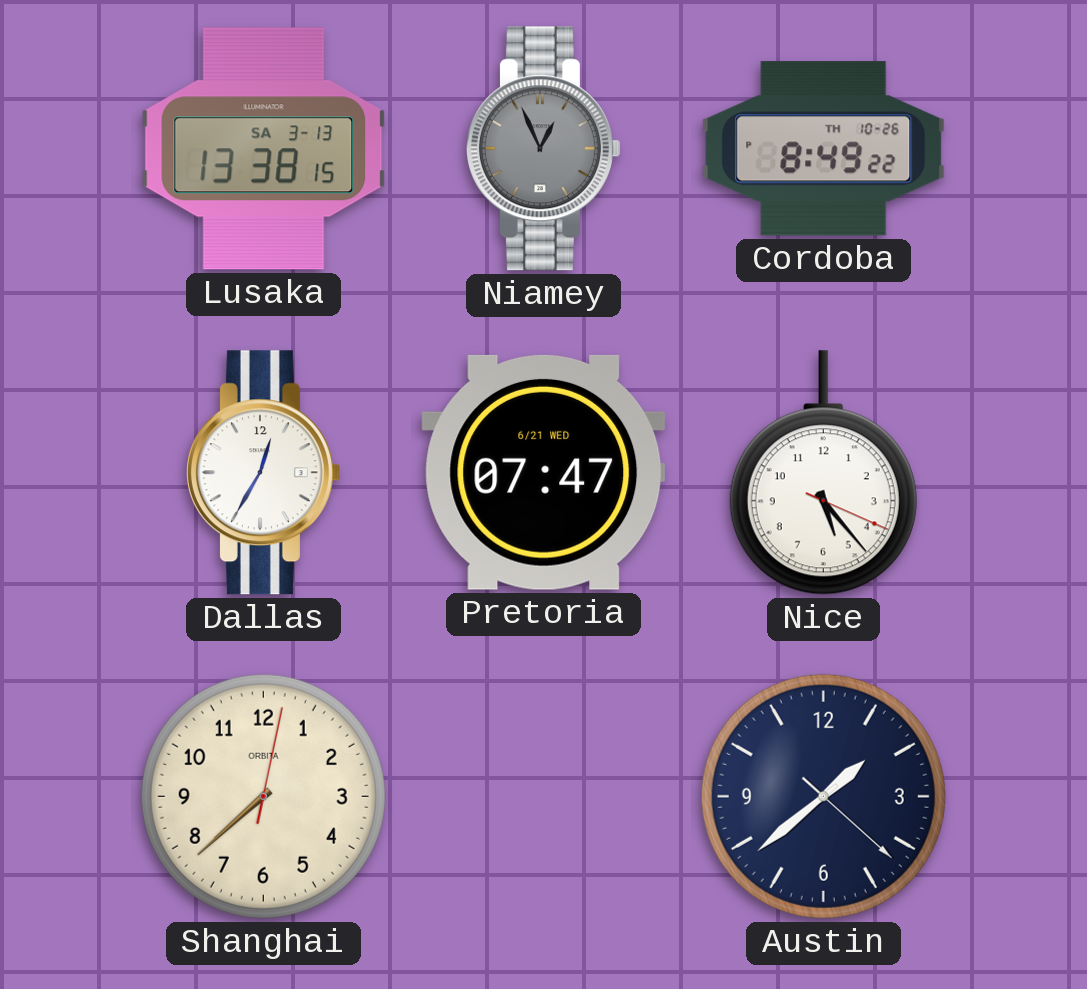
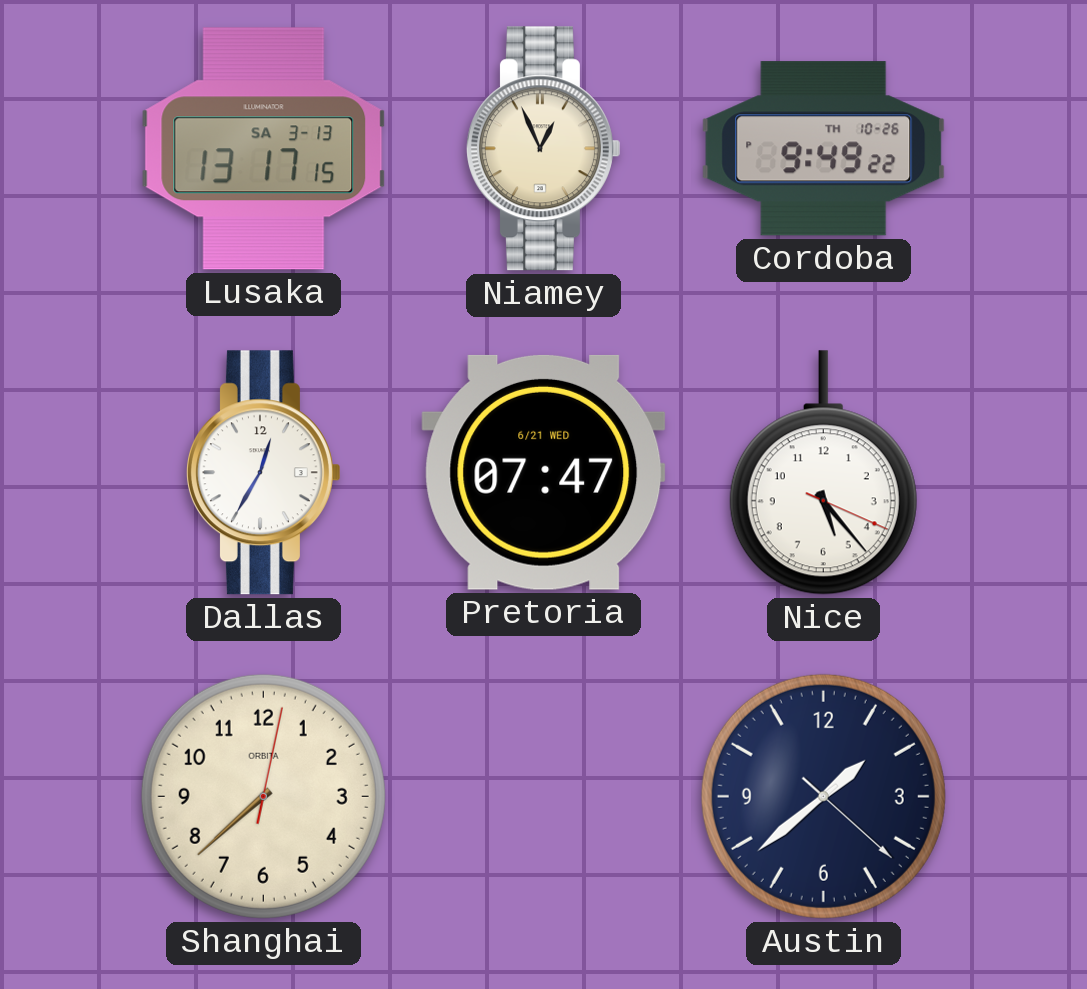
Lusaka: 13:38 -> 13:17 (264, 149)
Niamey dial: grey -> cream (543, 149)
Cordoba: 8:49 -> 9:49 (824, 149)
